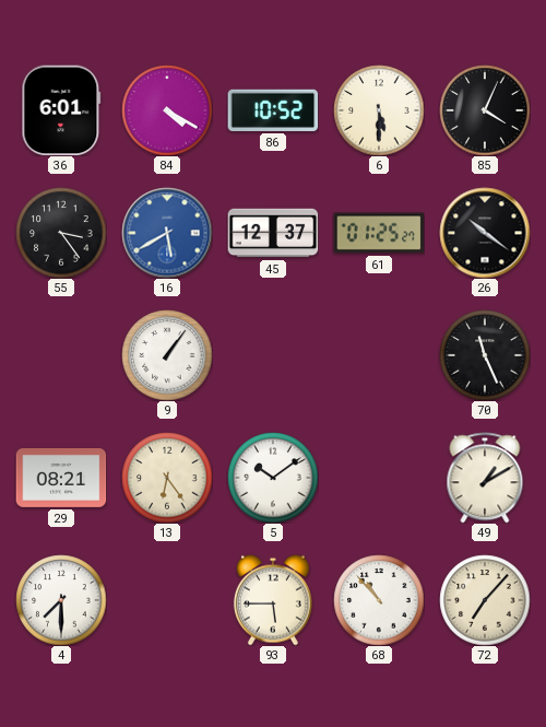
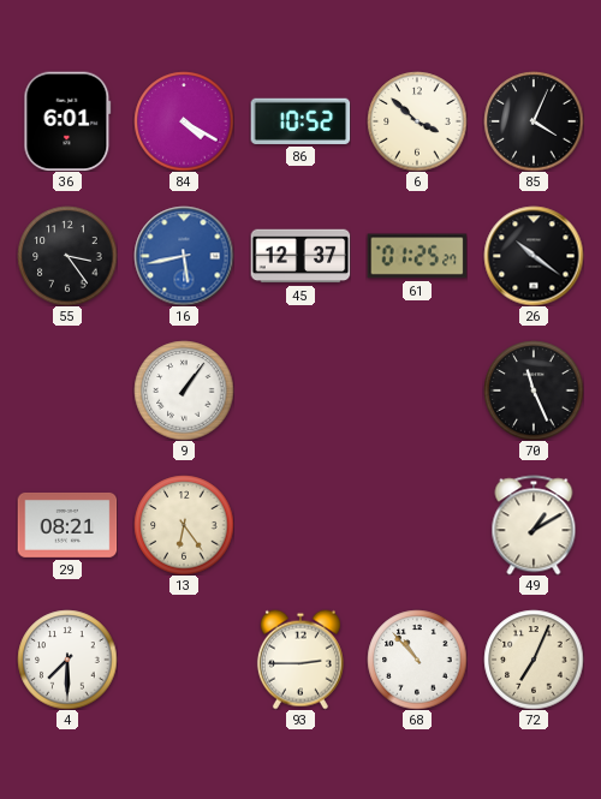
6: 5:30 -> 3:52 (417, 121)
16: 5:40 -> 5:43 (184, 256)
5: 10:09 -> none (273, 478)
93: 5:45 -> 2:45 (300, 660)
72: 7:07 -> 7:04 (534, 660)
